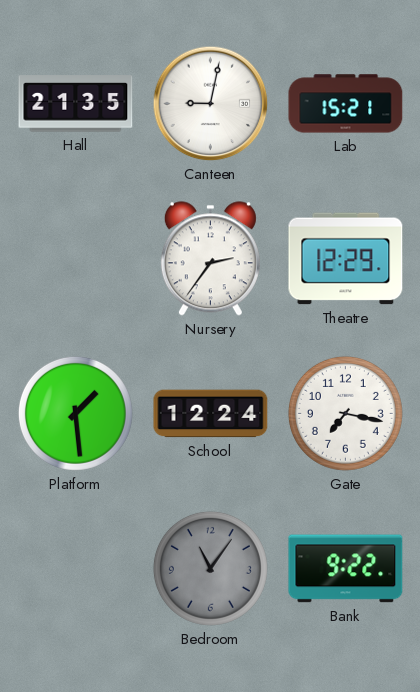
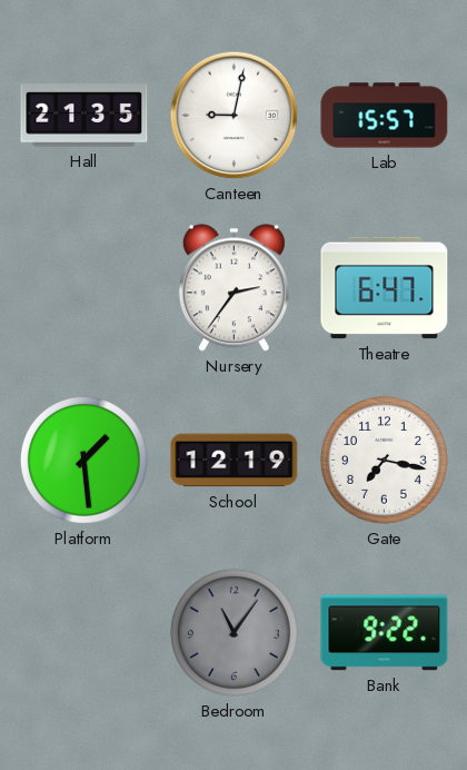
Lab: 15:21 -> 15:57 (385, 116)
Theatre: 12:29 -> 6:47 (385, 288)
School: 12:24 -> 12:19 (235, 461)
